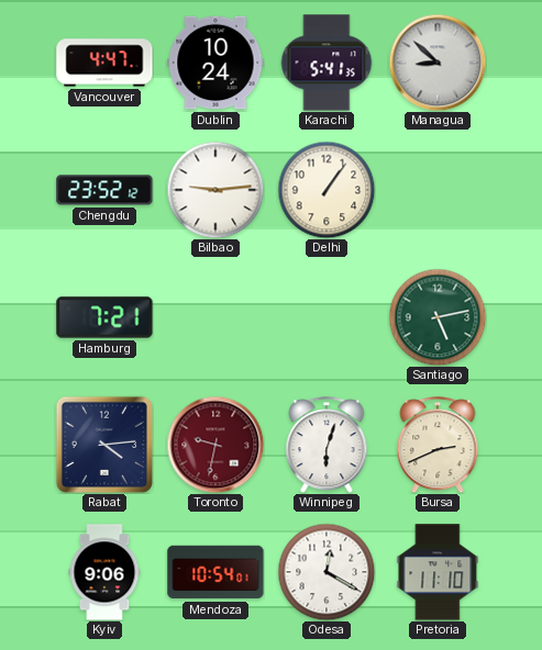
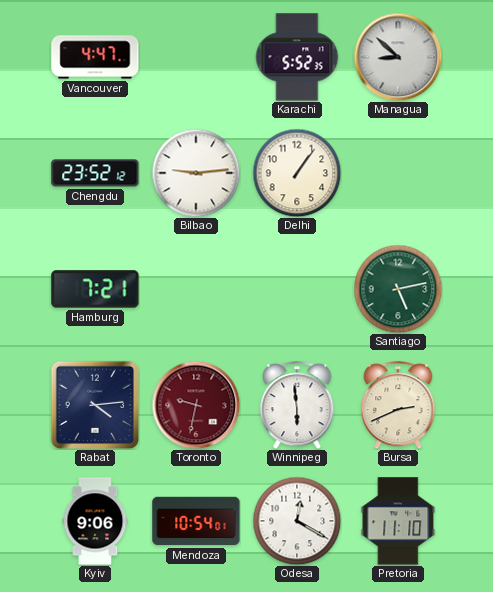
Dublin: 10:24 -> none (215, 63)
Karachi: 5:41 -> 5:52 (297, 57)
Winnipeg: 6:03 -> 5:59 (297, 405)
